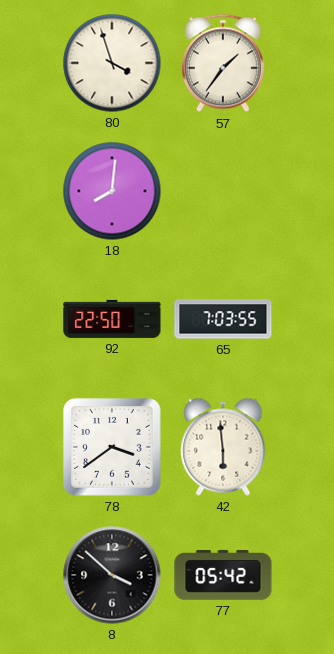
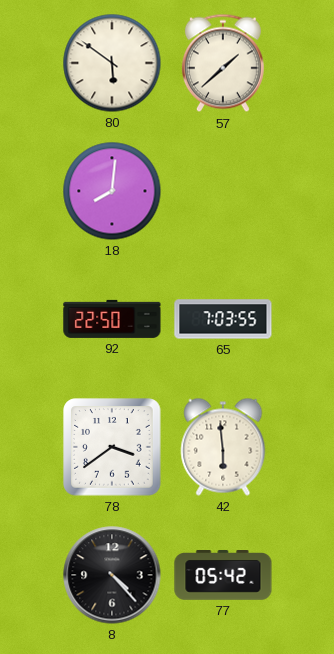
80: 3:57 -> 5:51 (112, 63)
57: 1:36 -> 1:38 (223, 63)
8: 3:52 -> 4:23 (112, 575)
